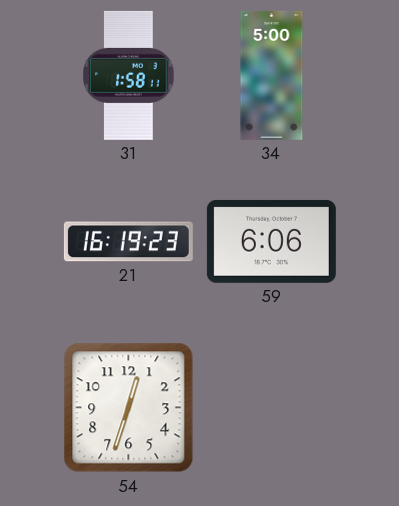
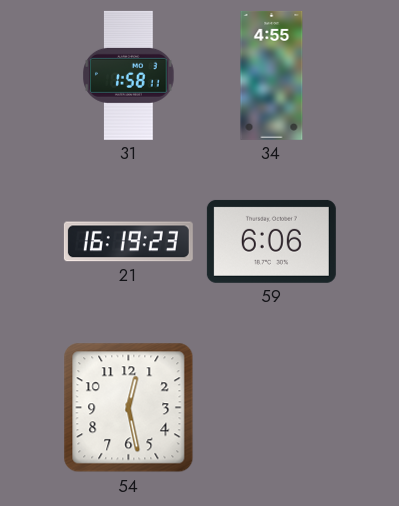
34: 5:00 -> 4:55 (272, 75)
54: 12:33 -> 12:28 (129, 408)
